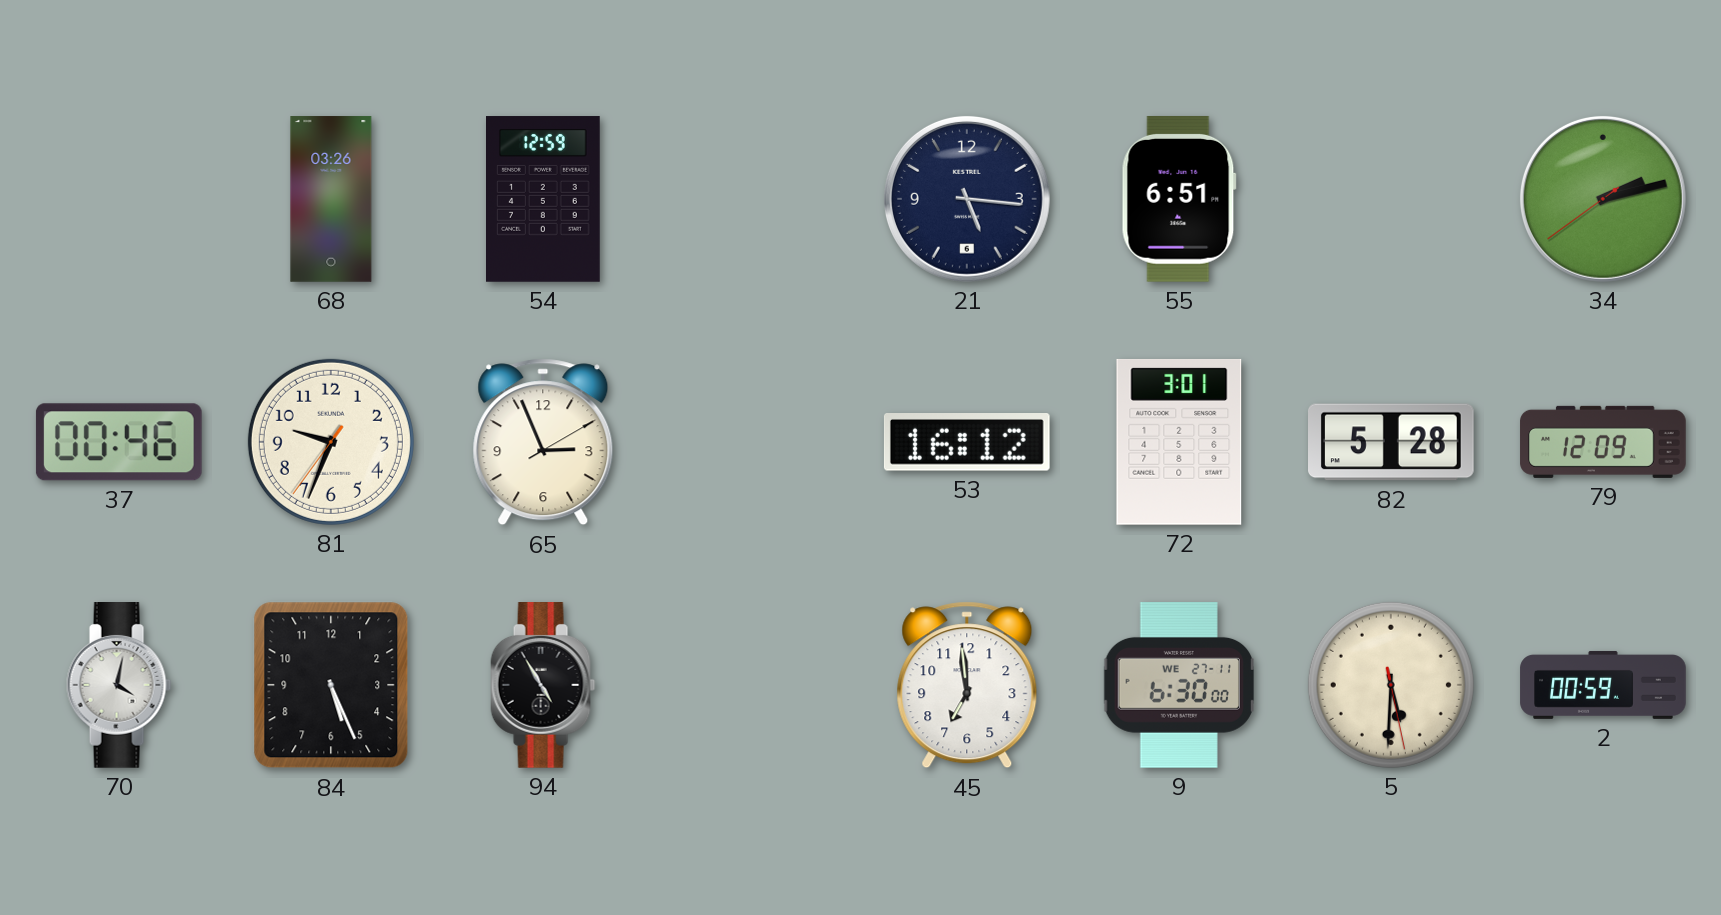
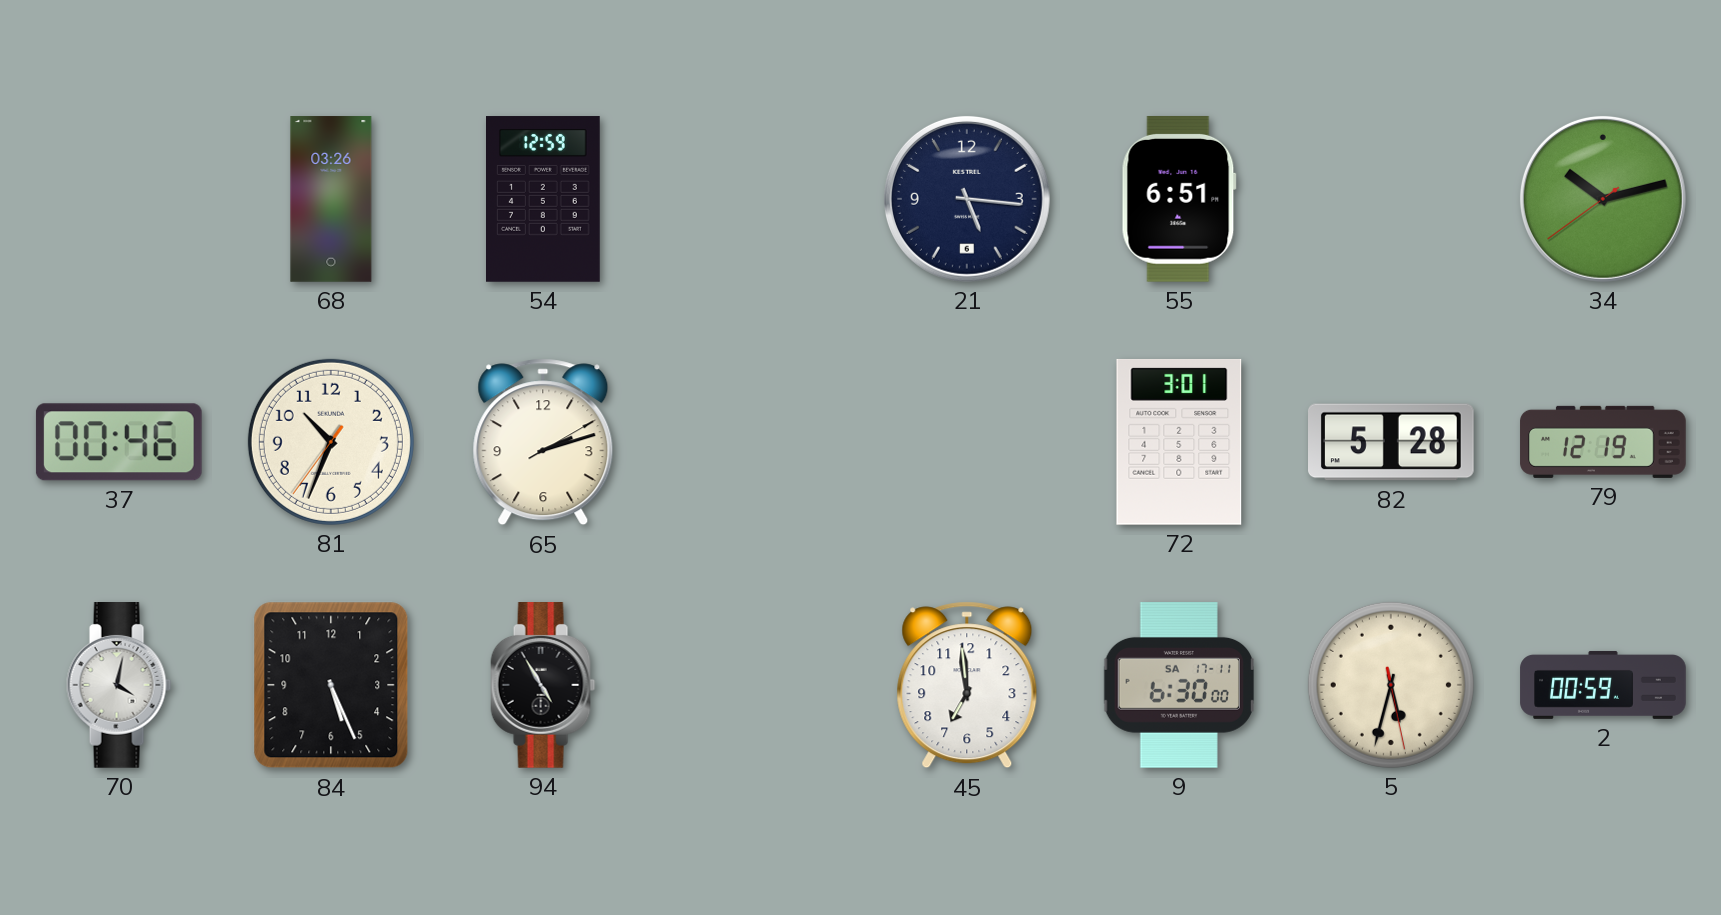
34: 2:12 -> 10:12 (1603, 199)
81: 9:33 -> 10:33 (331, 442)
65: 2:56 -> 2:12 (543, 442)
53: 16:12 -> none (967, 442)
79: 12:09 -> 12:19 (1603, 442)
9 date: WE 27-11 -> SA 17-11 (1178, 686)
5: 5:30 -> 5:32 (1391, 685)
